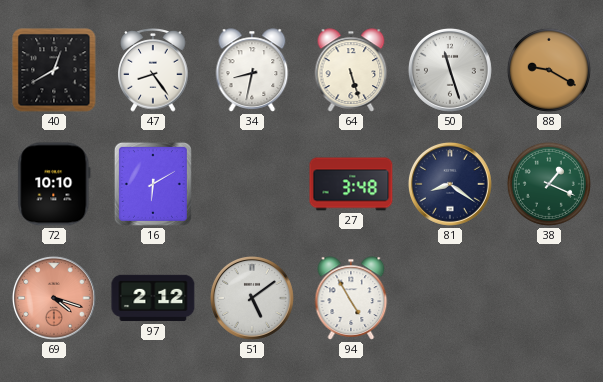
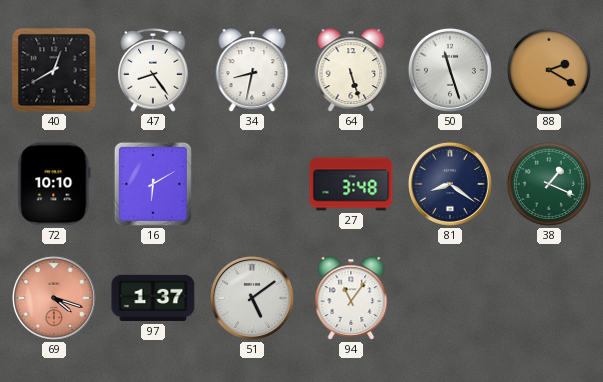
88: 9:20 -> 2:20 (549, 70)
97: 2:12 -> 1:37 (153, 298)
94: 4:55 -> 11:06 (351, 298)
